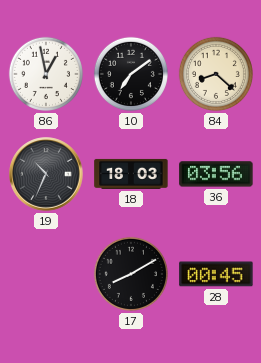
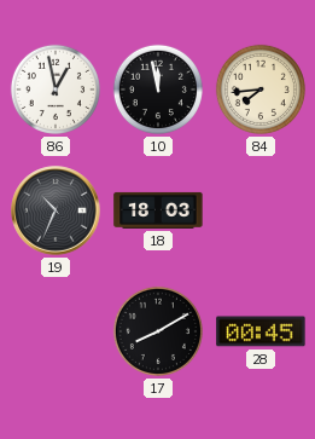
10: 7:09 -> 11:58 (158, 89)
84: 8:22 -> 7:44 (261, 89)
36: 03:56 -> none (216, 174)
